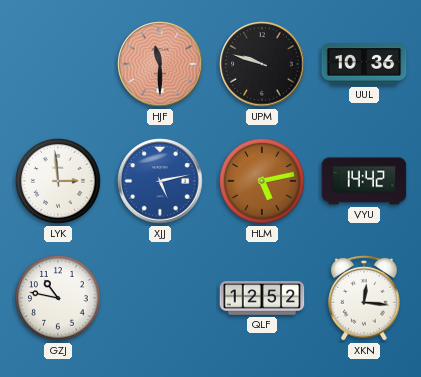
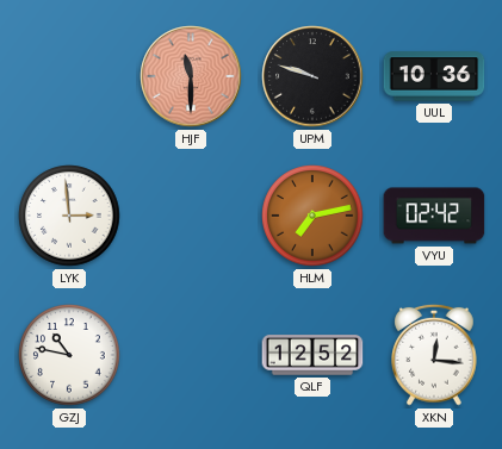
XJJ: 5:13 -> none (160, 181)
HLM: 5:13 -> 7:13 (312, 216)
VYU: 14:42 -> 02:42 (434, 216)
